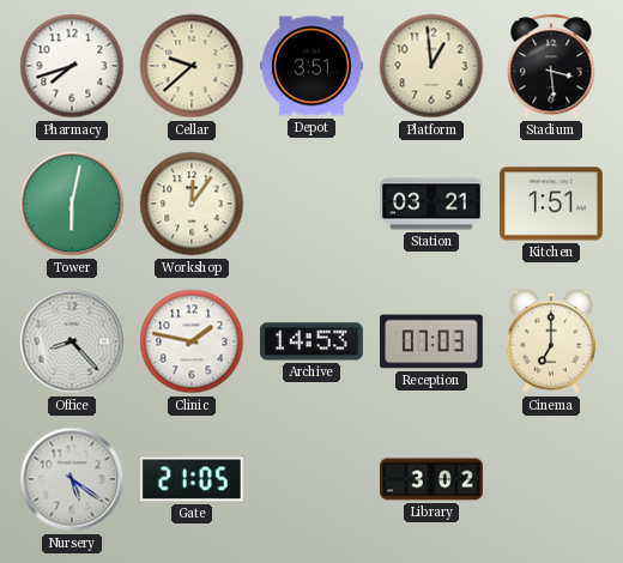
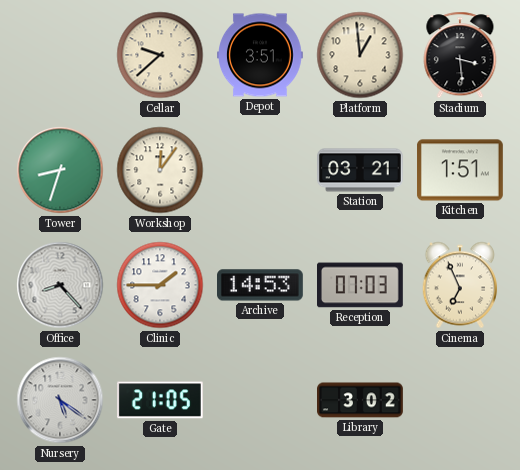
Pharmacy: 7:42 -> none (72, 66)
Tower: 6:02 -> 8:33 (60, 170)
Clinic: 1:47 -> 1:45 (160, 285)
Cinema: 7:00 -> 6:56 (460, 285)
